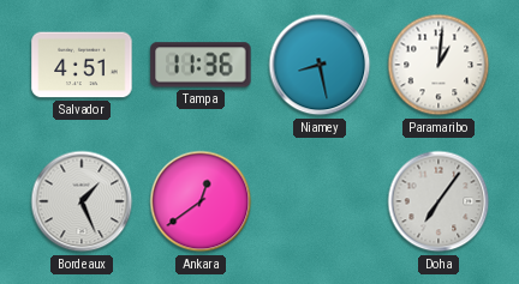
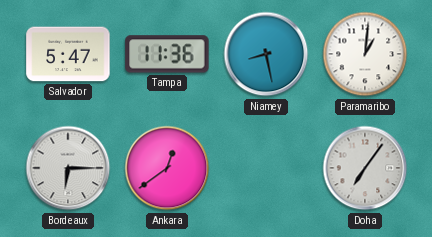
Salvador: 4:51 -> 5:47 (68, 54)
Bordeaux: 1:26 -> 6:15 (68, 168)
